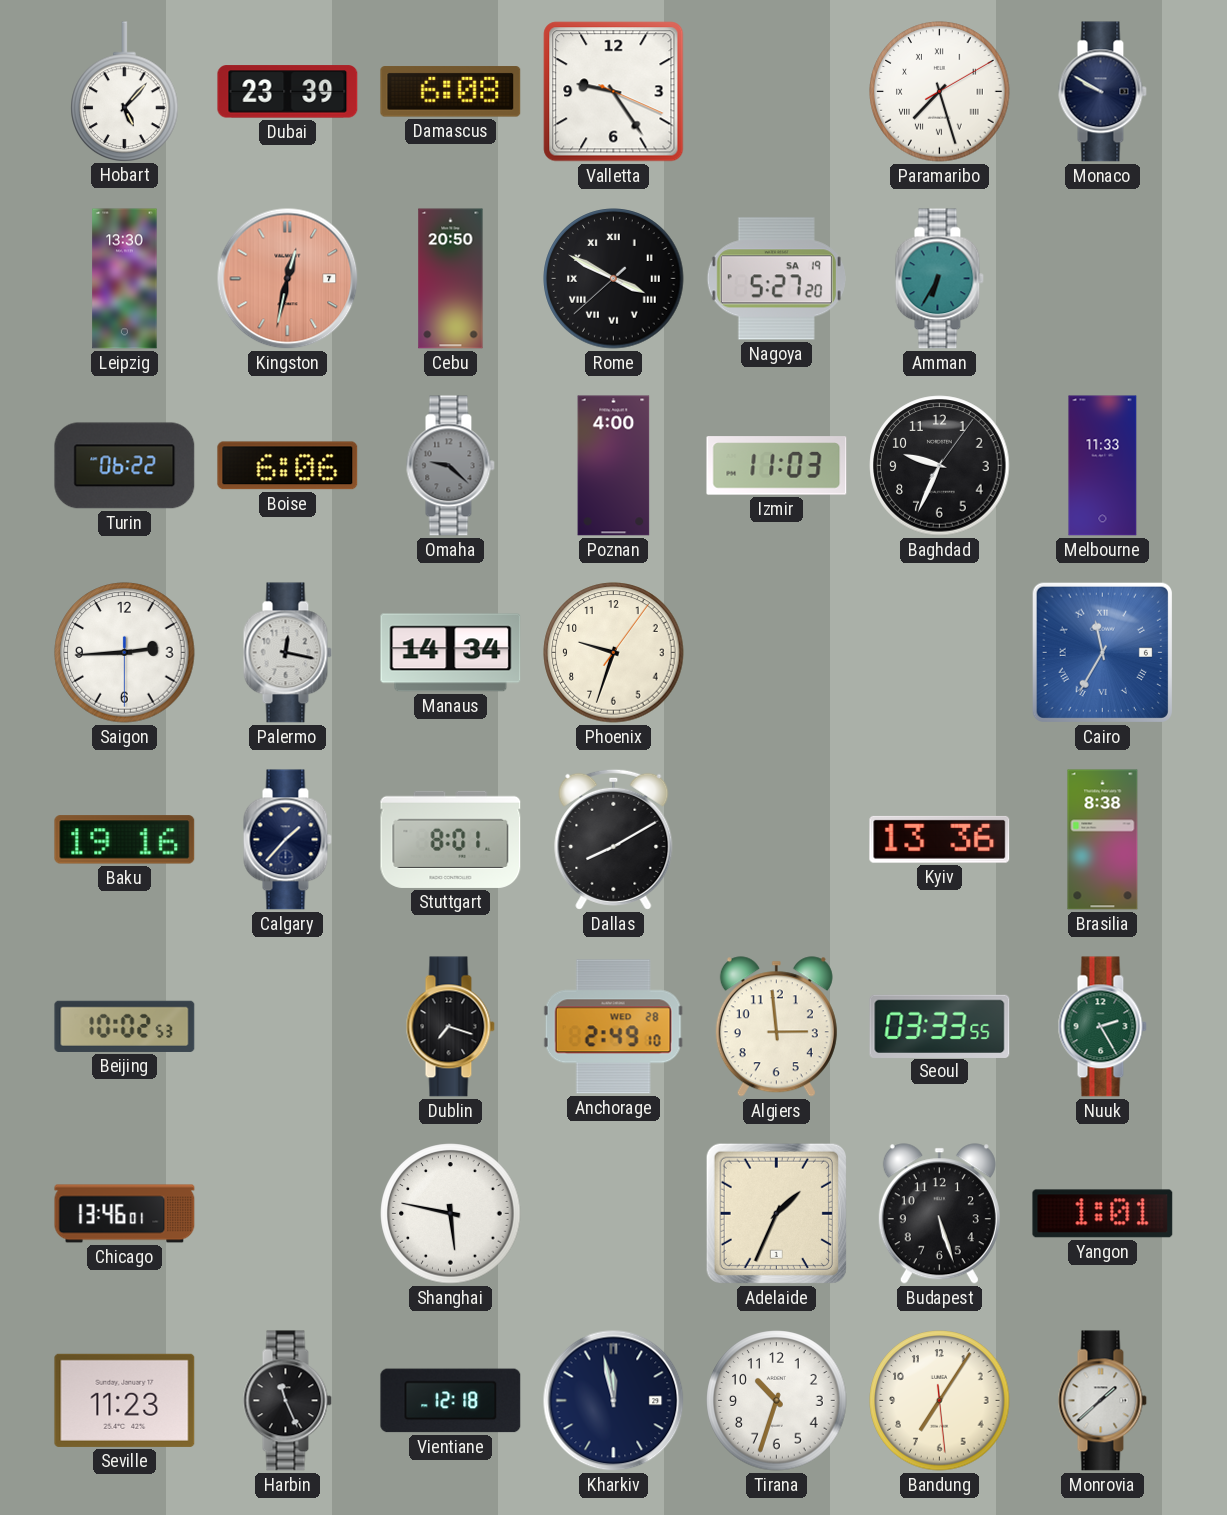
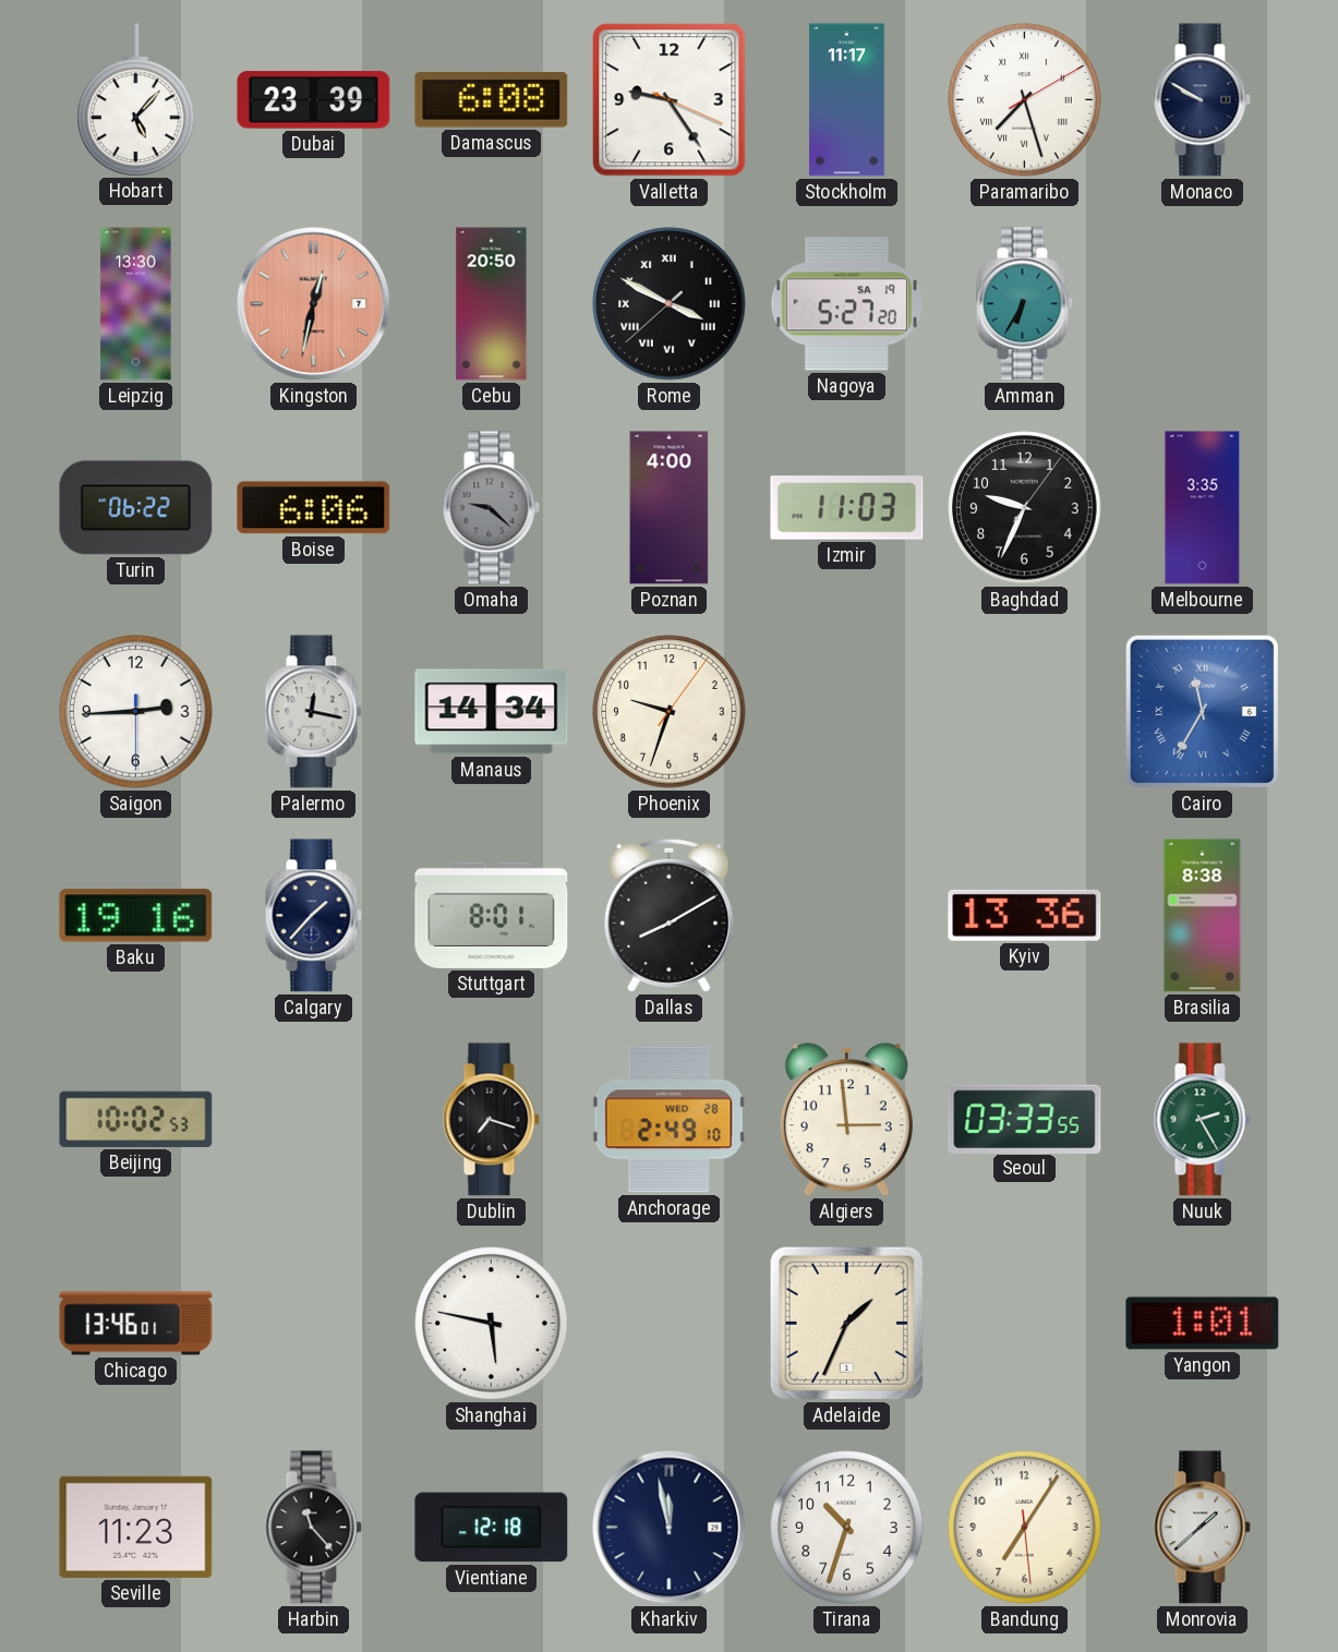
Stockholm: none -> 11:17 (847, 100)
Melbourne: 11:33 -> 3:35 (1203, 508)
Budapest: 5:27 -> none (939, 1214)
Harbin: 11:26 -> 11:23 (313, 1528)
